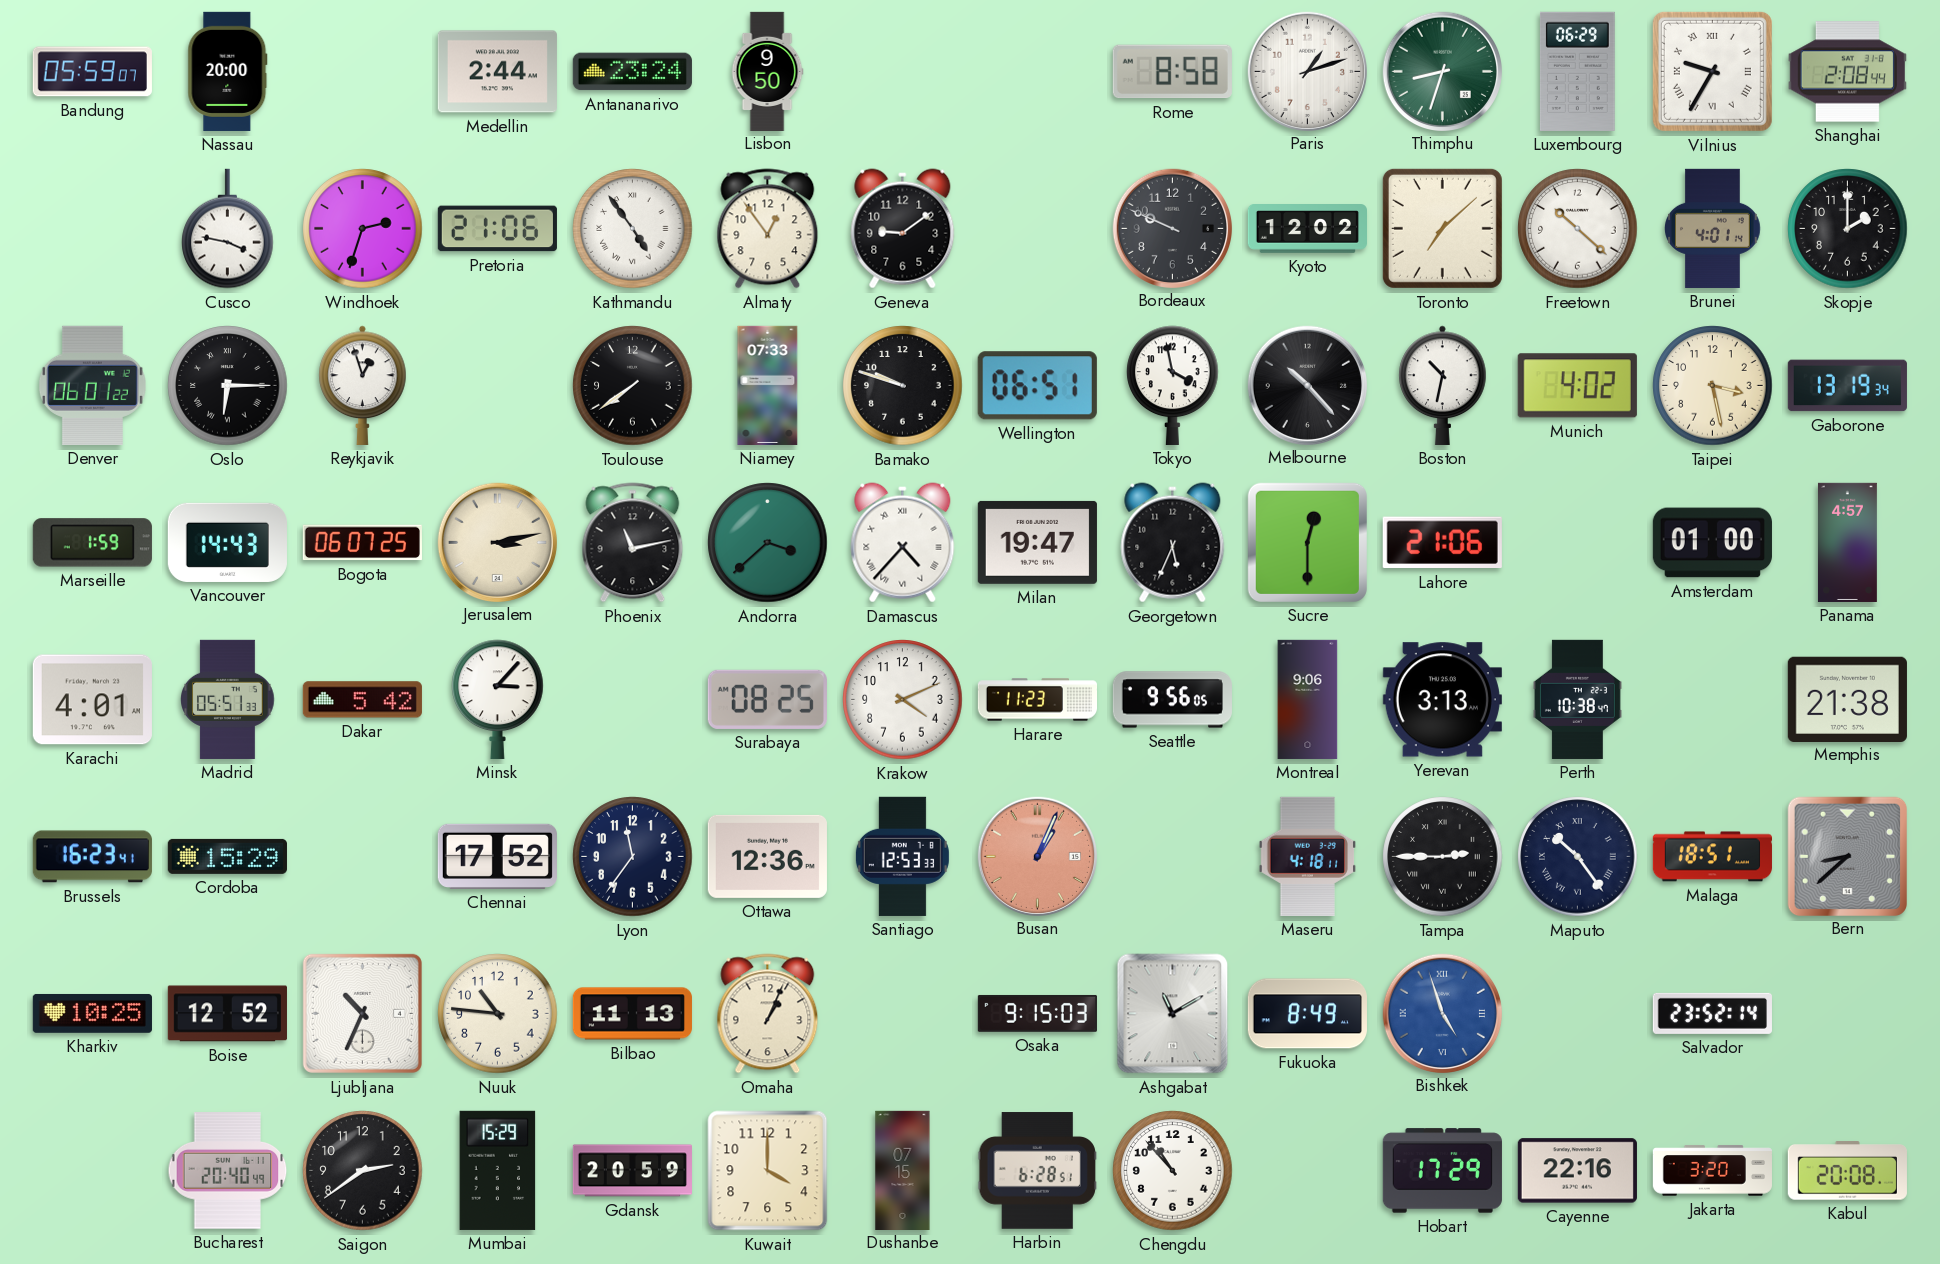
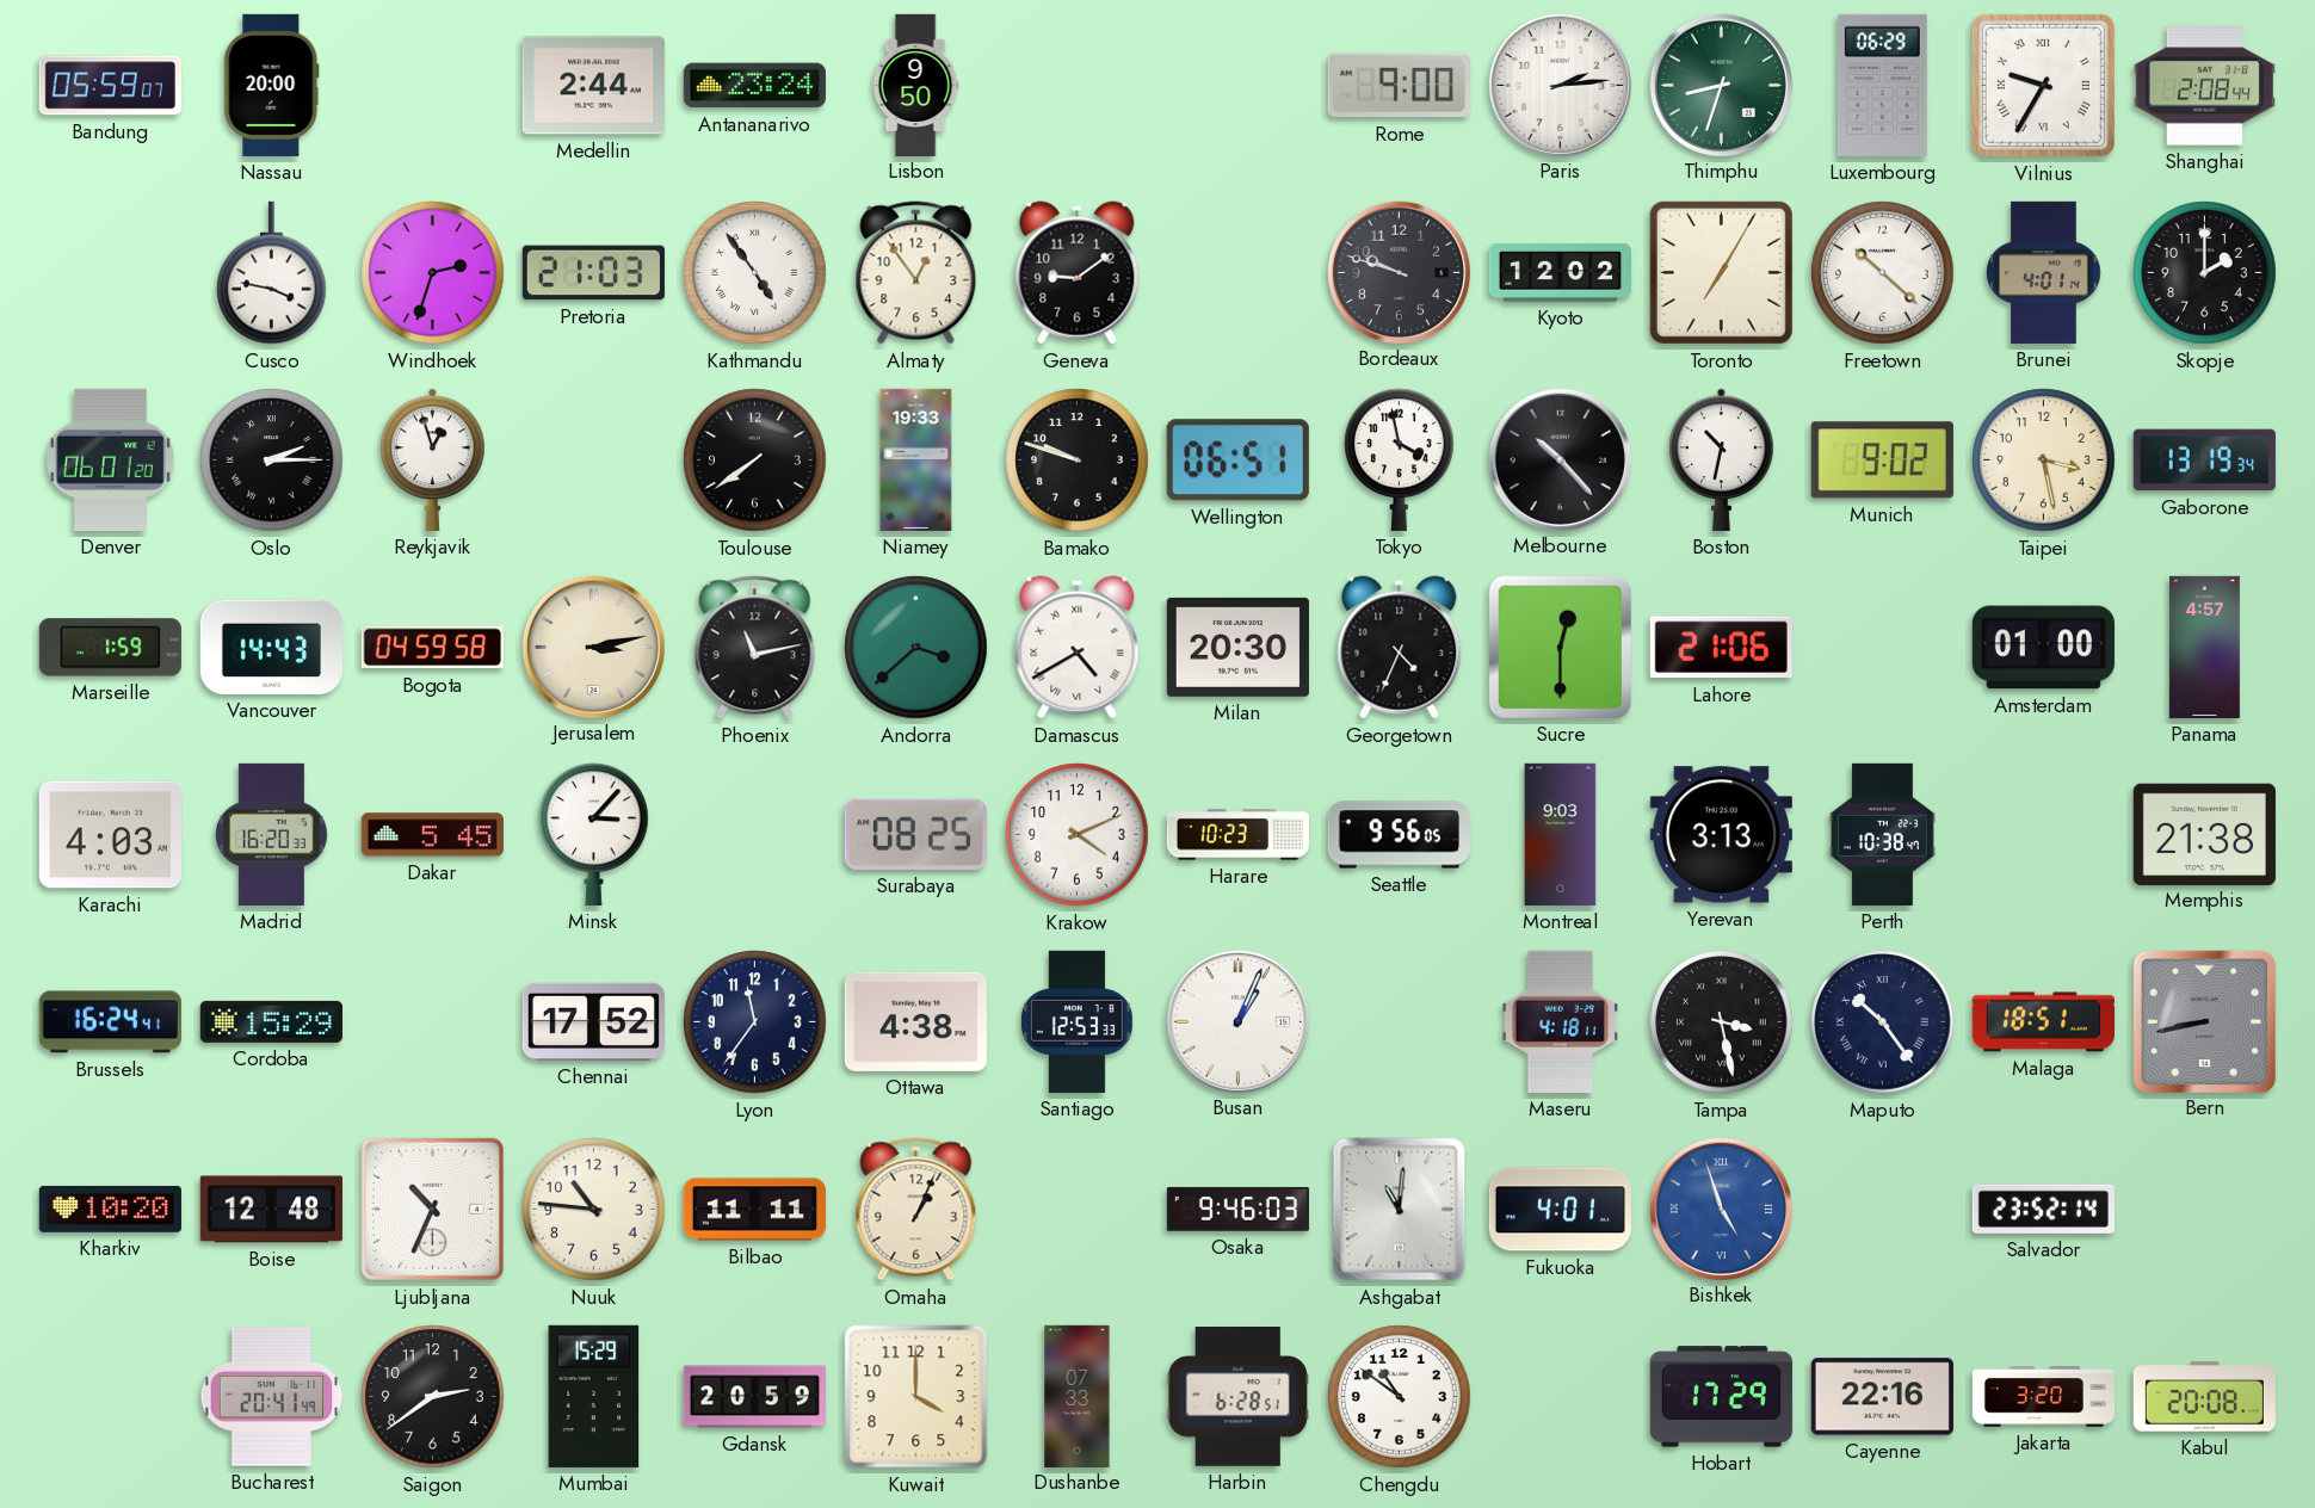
Rome: 8:58 -> 9:00 (1399, 86)
Paris: 1:12 -> 2:14 (1560, 85)
Pretoria: 21:06 -> 21:03 (593, 273)
Bordeaux: 9:49 -> 9:48 (1399, 272)
Toronto: 7:08 -> 7:05 (1721, 272)
Denver: 06:01:22 -> 06:01:20 (110, 459)
Oslo: 6:15 -> 2:15 (272, 461)
Niamey: 07:33 -> 19:33 (916, 459)
Munich: 4:02 -> 9:02 (1882, 461)
Bogota: 06:07 -> 04:59 (432, 648)
Damascus: 4:37 -> 4:40 (1078, 648)
Milan: 19:47 -> 20:30 (1237, 647)
Georgetown: 5:34 -> 4:34 (1400, 648)
Karachi: 4:01 -> 4:03 (110, 835)
Madrid: 05:51 -> 16:20 (272, 834)
Dakar: 5:42 -> 5:45 (432, 835)
Harare: 11:23 -> 10:23 (1237, 835)
Montreal: 9:06 -> 9:03 (1561, 834)
Brussels: 16:23 -> 16:24 (110, 1022)
Ottawa: 12:36 -> 4:38 (915, 1021)
Busan dial: salmon -> white (1237, 1021)
Tampa: 2:45 -> 3:28 (1722, 1022)
Bern: 8:38 -> 8:43 (2204, 1021)
Kharkiv: 10:25 -> 10:20 (110, 1209)
Boise: 12:52 -> 12:48 (271, 1210)
Bilbao: 11:13 -> 11:11 (754, 1210)
Osaka: 9:15 -> 9:46 (1237, 1209)
Ashgabat: 11:10 -> 11:01 (1400, 1210)
Fukuoka: 8:49 -> 4:01 (1560, 1210)
Bucharest: 20:40 -> 20:41 (272, 1397)
Dushanbe: 07:15 -> 07:33 (1078, 1396)
Chengdu: 10:53 -> 10:51 (1400, 1397)
